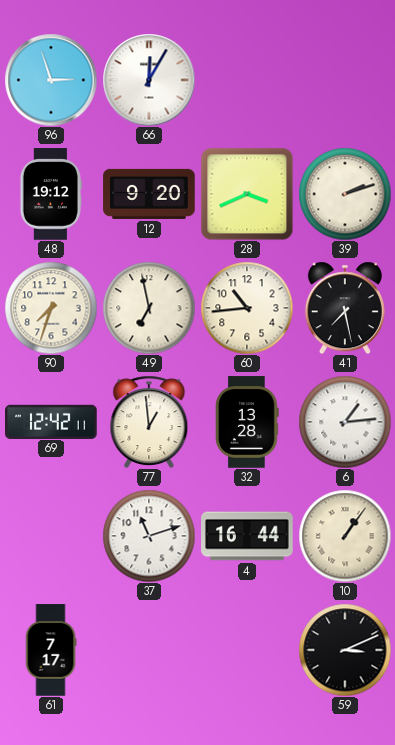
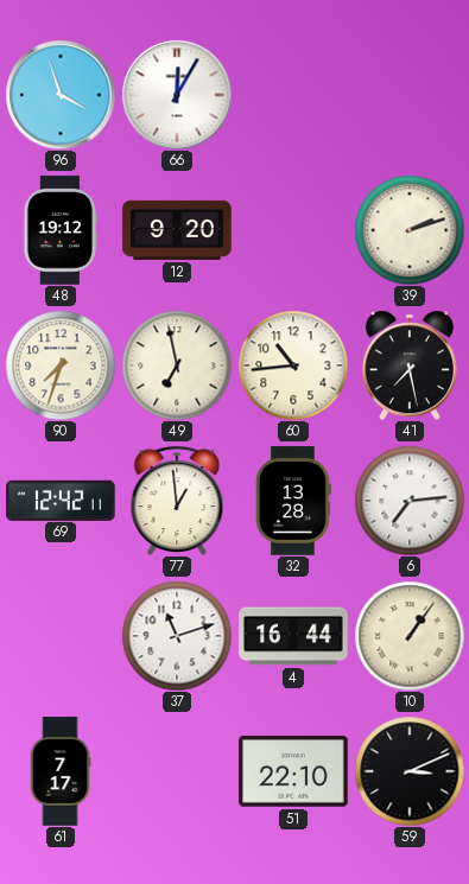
96: 2:57 -> 3:57 (61, 95)
28: 3:41 -> none (247, 194)
6: 1:14 -> 7:14 (410, 501)
51: none -> 22:10 (293, 771)
